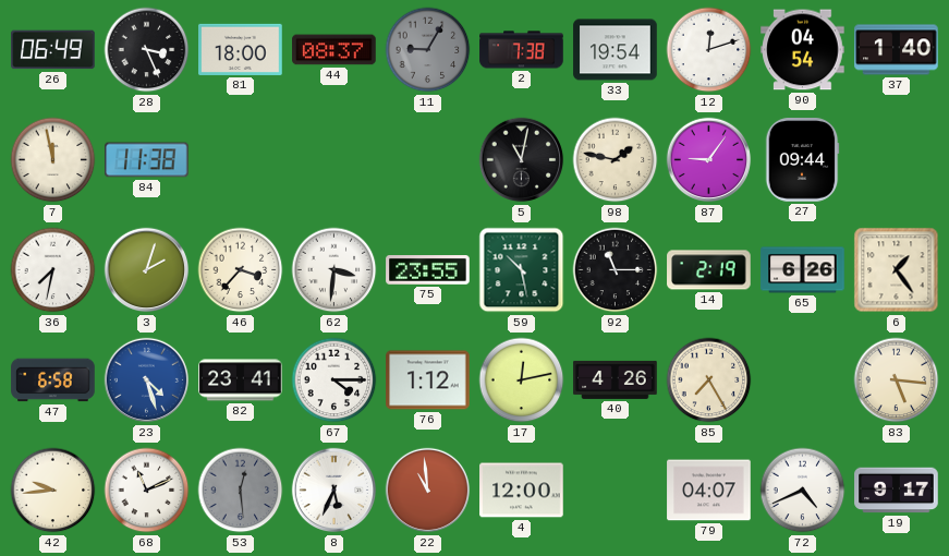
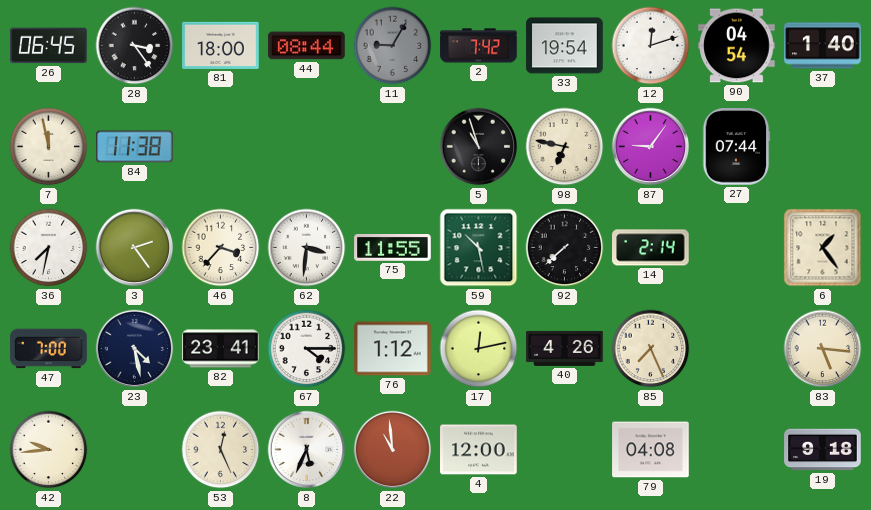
26: 06:49 -> 06:45 (49, 46)
28: 3:26 -> 3:24 (135, 46)
44: 08:37 -> 08:44 (307, 46)
2: 7:38 -> 7:42 (479, 46)
5: 11:02 -> 10:57 (479, 147)
98: 1:47 -> 6:47 (565, 147)
27: 09:44 -> 07:44 (736, 147)
3: 2:03 -> 2:24 (135, 248)
75: 23:55 -> 11:55 (393, 248)
92: 11:15 -> 7:38 (565, 248)
14: 2:19 -> 2:14 (651, 248)
65: 6:26 -> none (803, 270)
47: 6:58 -> 7:00 (49, 349)
23: 4:27 -> 4:28 (135, 349)
23 dial: blue -> navy (135, 349)
85: 7:25 -> 7:26 (651, 349)
68: 11:11 -> none (147, 491)
53: 12:29 -> 12:26 (221, 450)
53 dial: grey -> cream (221, 450)
79: 04:07 -> 04:08 (651, 450)
72: 4:41 -> none (803, 491)
19: 9:17 -> 9:18 (823, 450)
